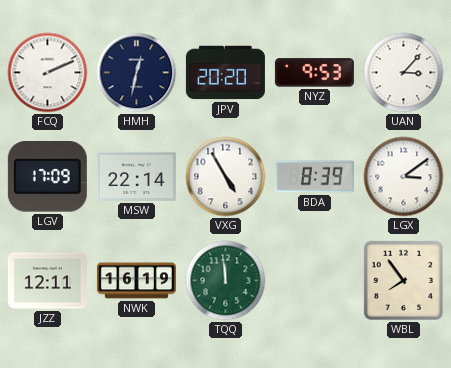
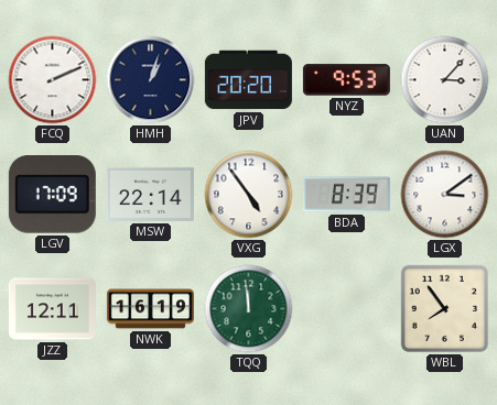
HMH: 12:32 -> 1:03 (151, 80)
VXG: 4:55 -> 4:54 (249, 195)
